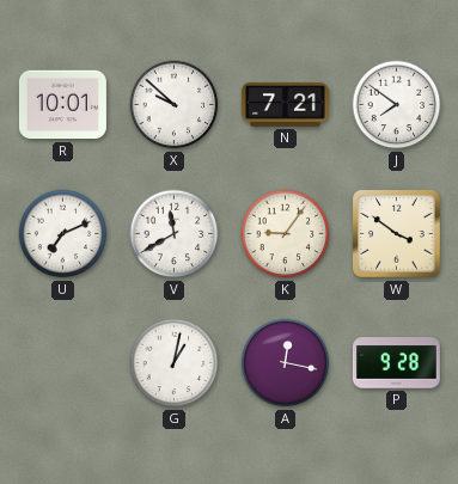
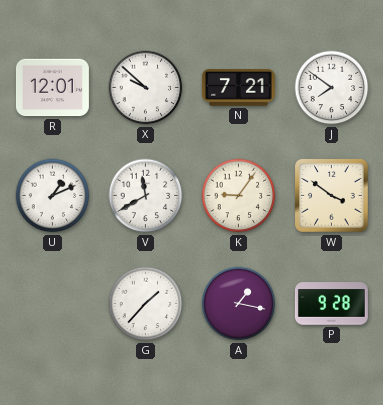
R: 10:01 -> 12:01 (52, 88)
U: 7:11 -> 1:11 (53, 196)
G: 1:02 -> 1:37 (146, 304)
A: 12:17 -> 1:17 (239, 304)
